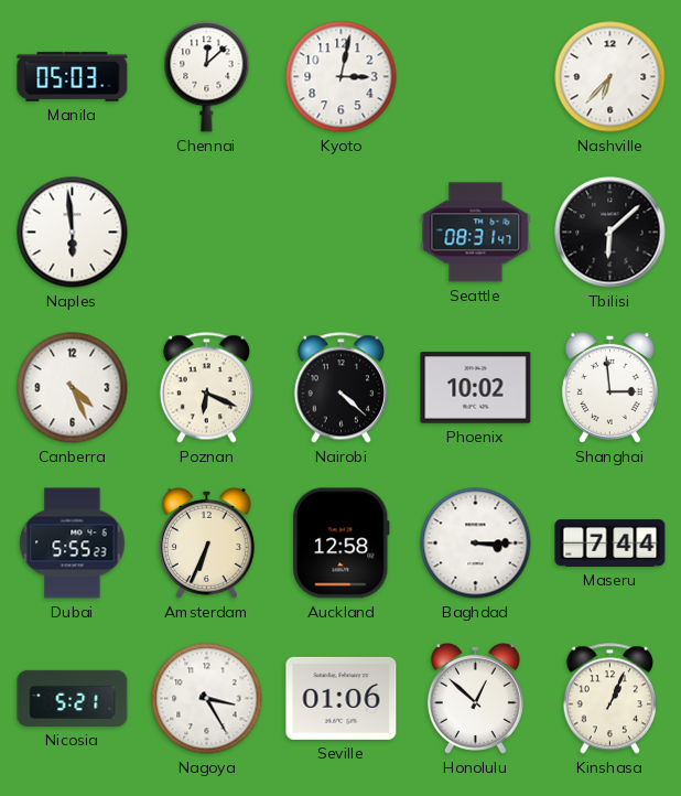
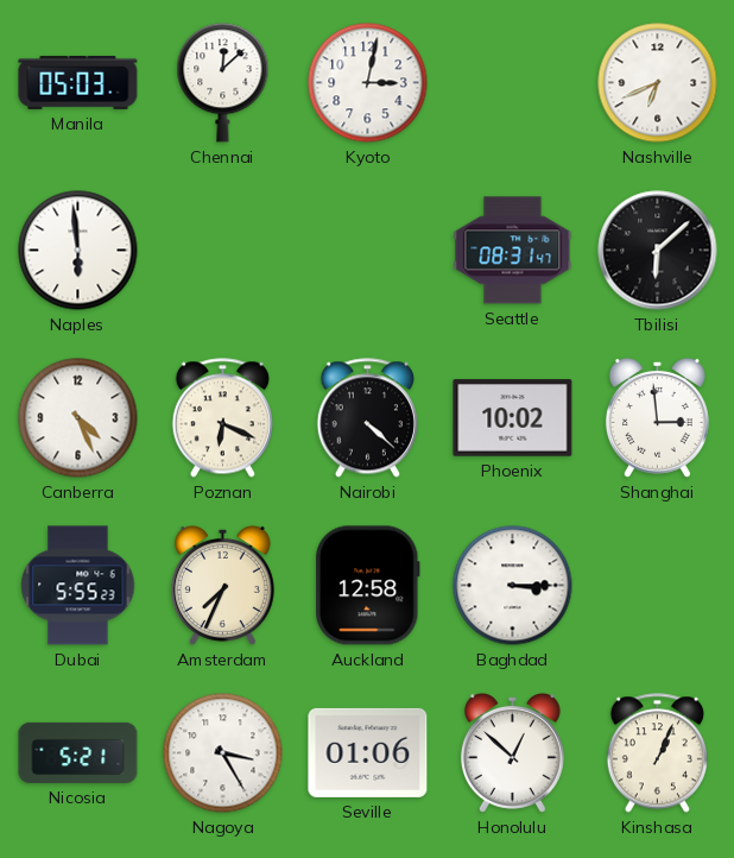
Nashville: 6:37 -> 6:41 (658, 83)
Amsterdam: 6:34 -> 7:34 (222, 585)
Maseru: 7:44 -> none (610, 544)
